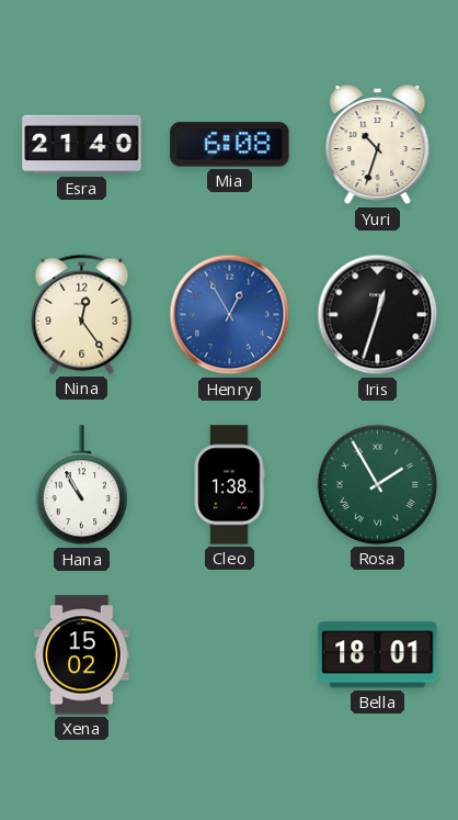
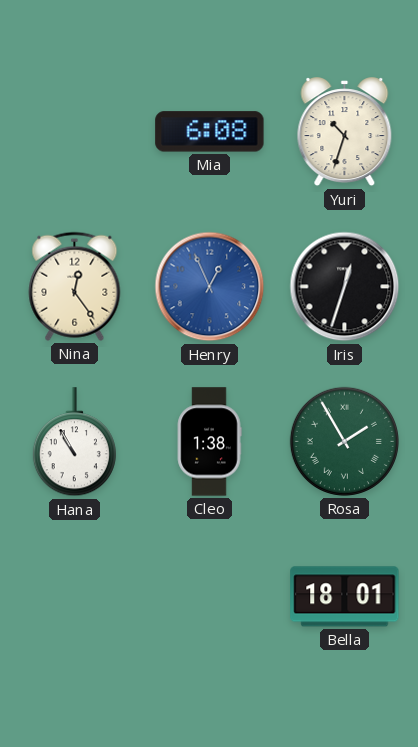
Esra: 21:40 -> none (82, 145)
Henry: 12:55 -> 12:56 (210, 287)
Xena: 15:02 -> none (82, 655)
